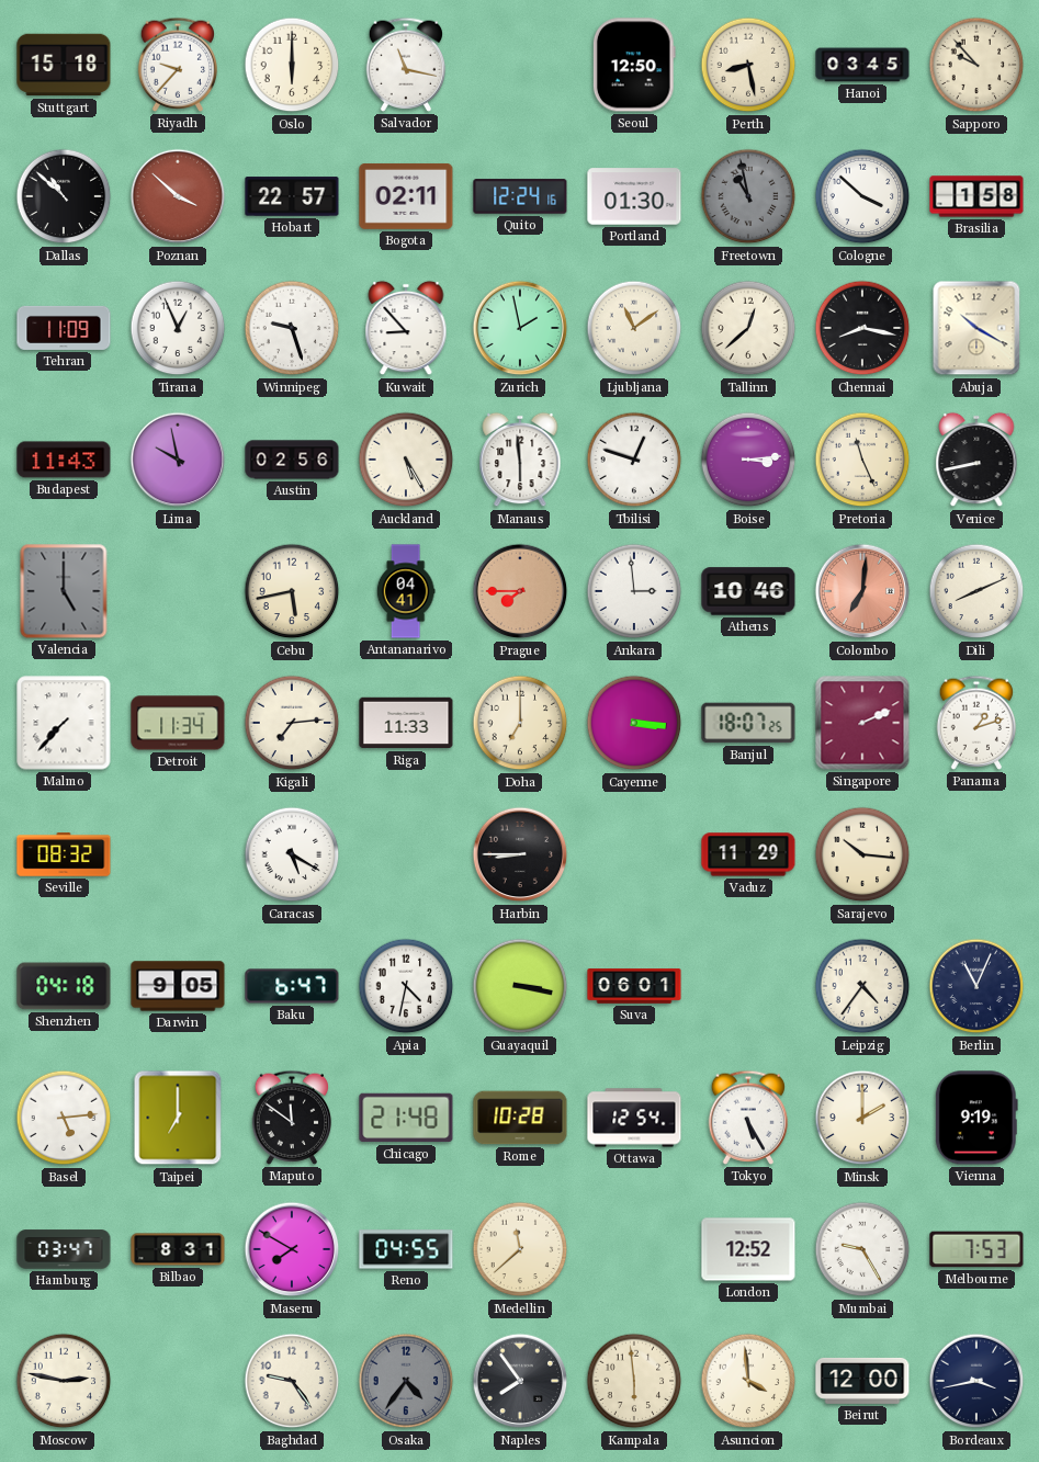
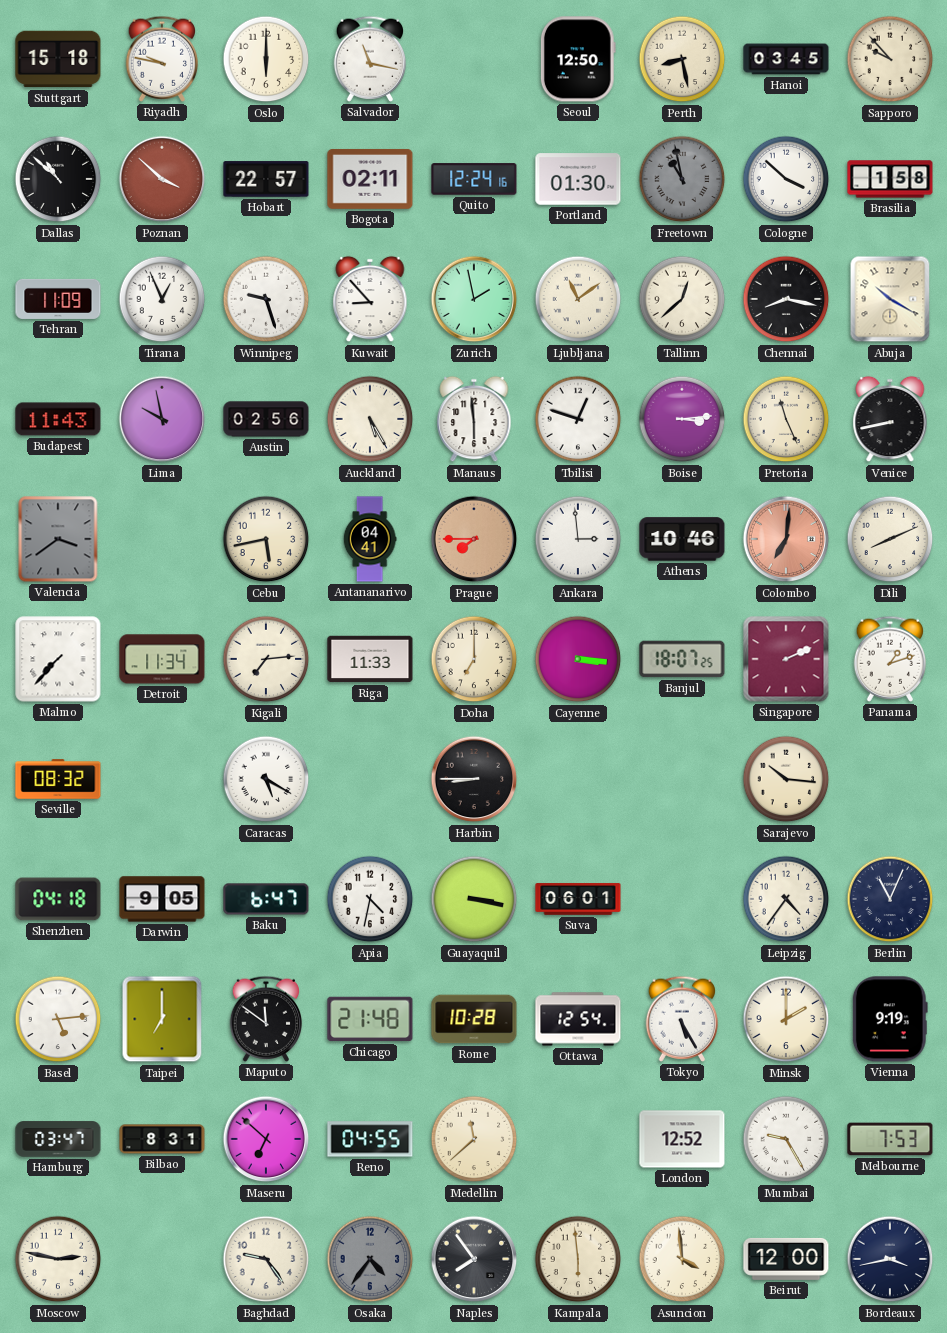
Riyadh: 9:37 -> 9:47 (162, 59)
Valencia: 5:00 -> 3:39 (58, 539)
Vaduz: 11:29 -> none (748, 854)
Maseru: 7:50 -> 6:52 (266, 1139)
